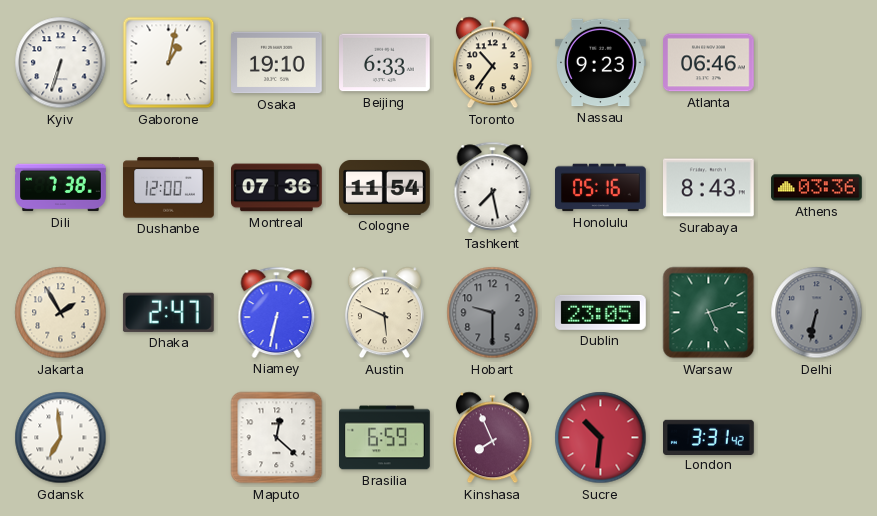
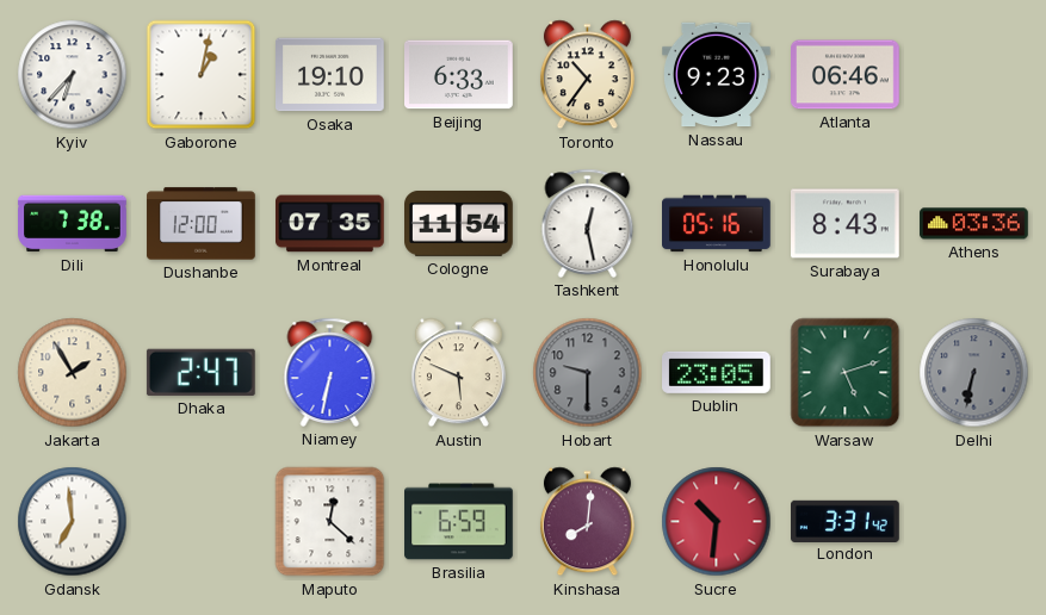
Kyiv: 6:33 -> 6:37 (73, 75)
Montreal: 07:36 -> 07:35 (330, 224)
Tashkent: 7:28 -> 12:28 (588, 223)
Kinshasa: 7:56 -> 8:01 (587, 522)
